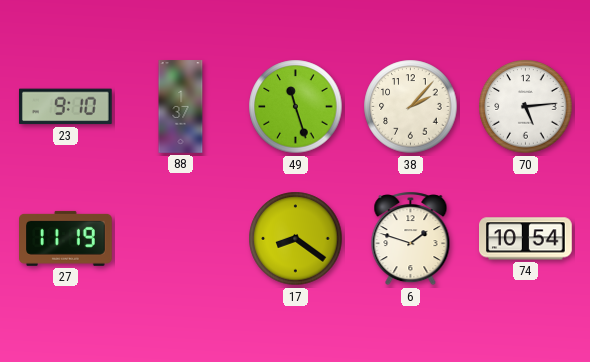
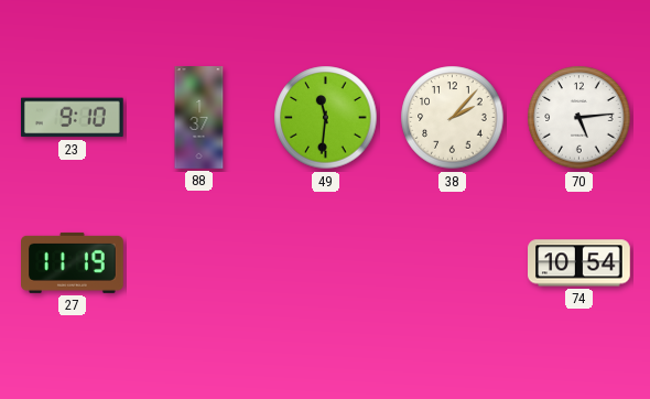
49: 11:27 -> 11:31 (326, 118)
17: 8:21 -> none (296, 239)
6: 1:48 -> none (411, 239)
